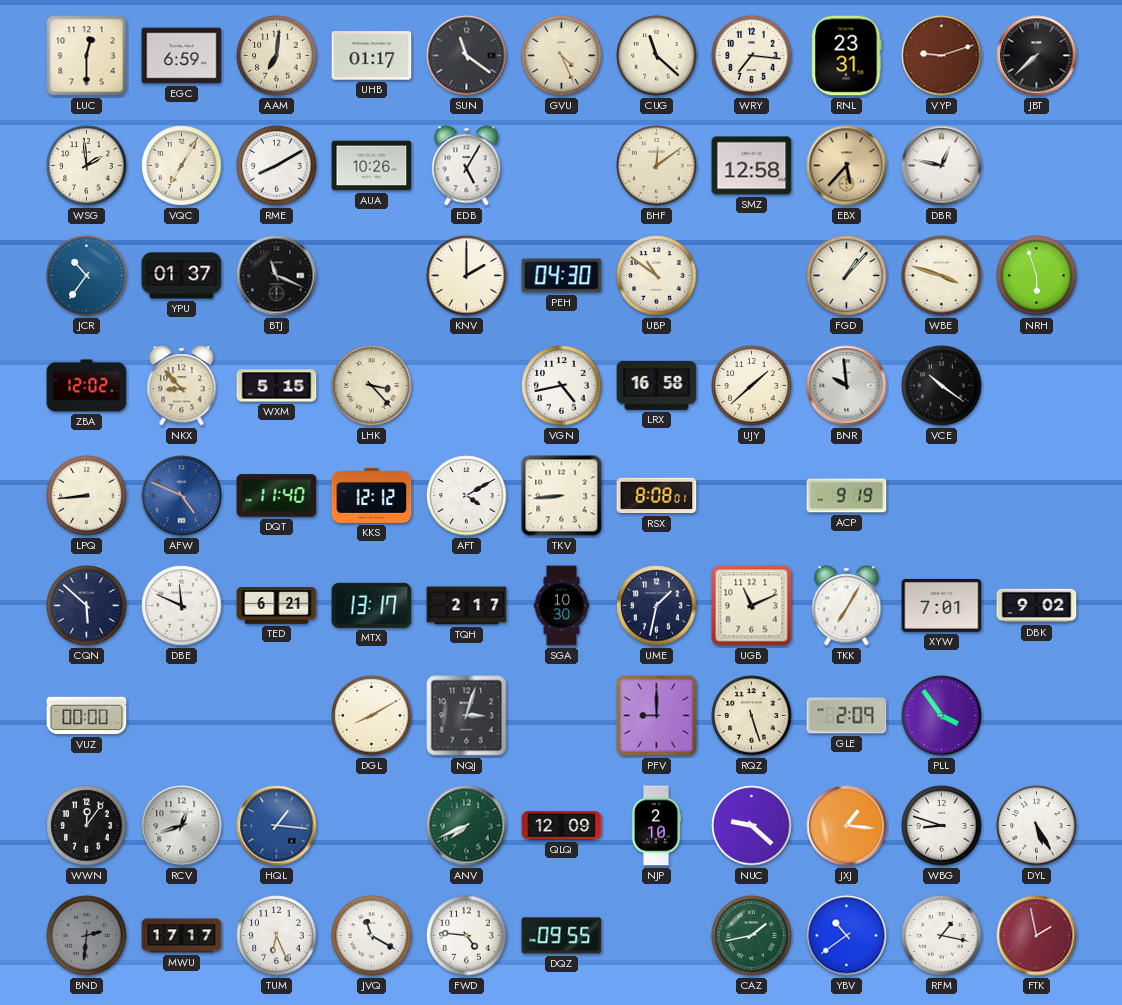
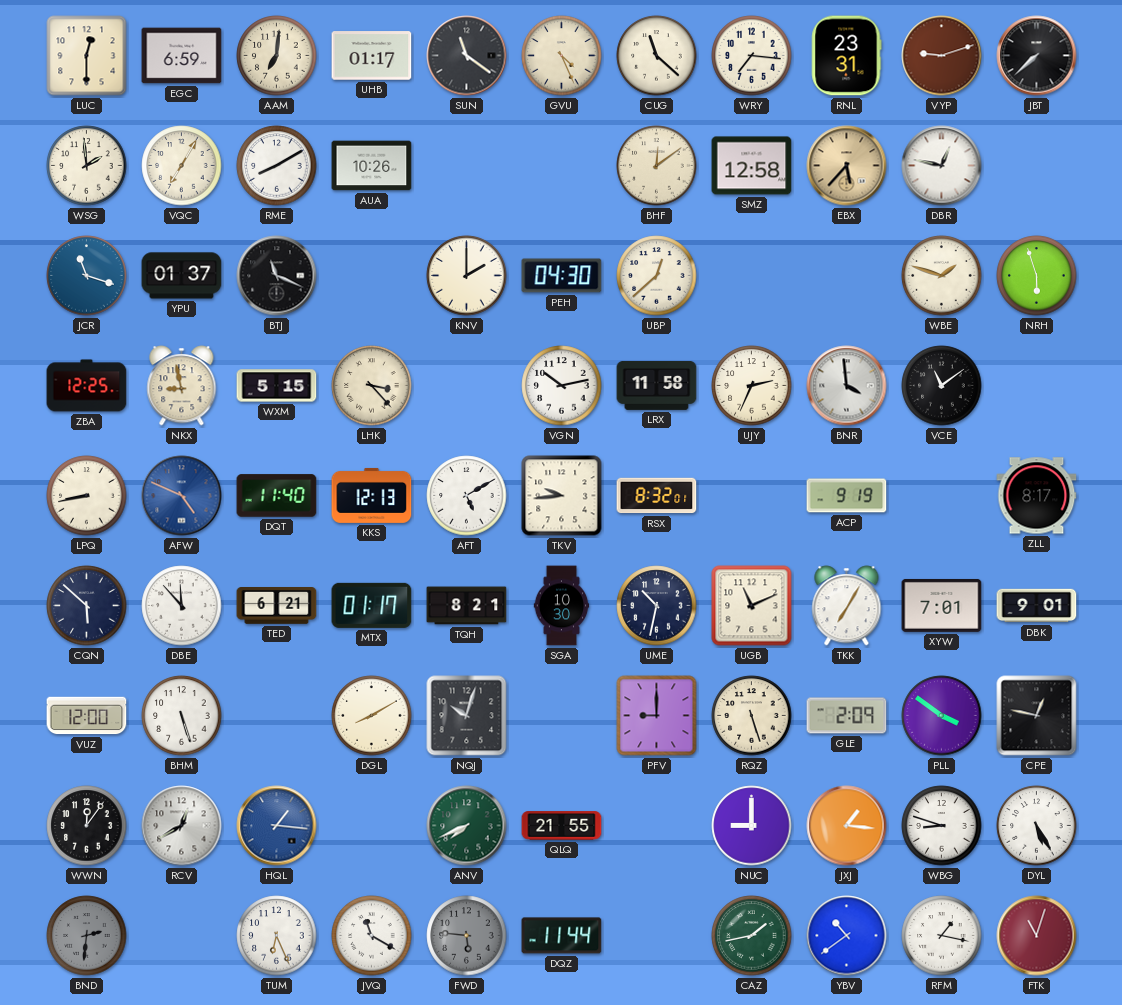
EDB: 5:05 -> none (467, 166)
JCR: 10:36 -> 11:18 (87, 276)
UBP: 10:51 -> 12:38 (657, 276)
FGD: 1:07 -> none (847, 276)
WBE: 3:48 -> 1:48 (942, 276)
ZBA: 12:02 -> 12:25 (87, 386)
NKX: 8:53 -> 8:58 (182, 386)
VGN: 4:43 -> 10:13 (562, 386)
LRX: 16:58 -> 11:58 (657, 386)
UJY: 1:38 -> 2:34 (752, 386)
BNR: 9:59 -> 3:59 (847, 386)
VCE: 10:21 -> 11:09 (942, 386)
LPQ: 8:44 -> 8:43 (87, 496)
KKS: 12:12 -> 12:13 (372, 495)
AFT: 4:10 -> 5:10 (467, 496)
TKV: 8:44 -> 9:44 (562, 496)
RSX: 8:08 -> 8:32 (657, 496)
ZLL: none -> 8:17 (1037, 496)
DBE: 11:49 -> 11:53 (182, 606)
MTX: 13:17 -> 01:17 (372, 605)
TQH: 2:17 -> 8:21 (467, 606)
UME: 1:32 -> 10:32 (657, 606)
DBK: 9:02 -> 9:01 (1037, 606)
VUZ: 00:00 -> 12:00 (87, 716)
BHM: none -> 5:27 (182, 716)
NQJ: 3:03 -> 10:03 (467, 716)
PLL: 3:54 -> 3:51 (942, 716)
CPE: none -> 12:47 (1037, 716)
RCV: 12:42 -> 12:40 (182, 826)
QLQ: 12:09 -> 21:55 (562, 826)
NJP: 2:10 -> none (656, 826)
NUC: 9:22 -> 9:00 (752, 826)
MWU: 17:17 -> none (182, 936)
FWD: 4:46 -> 5:46 (467, 936)
FWD dial: white -> grey (467, 936)
DQZ: 09:55 -> 11:44 (562, 936)
FTK: 1:58 -> 11:03 (1037, 936)
